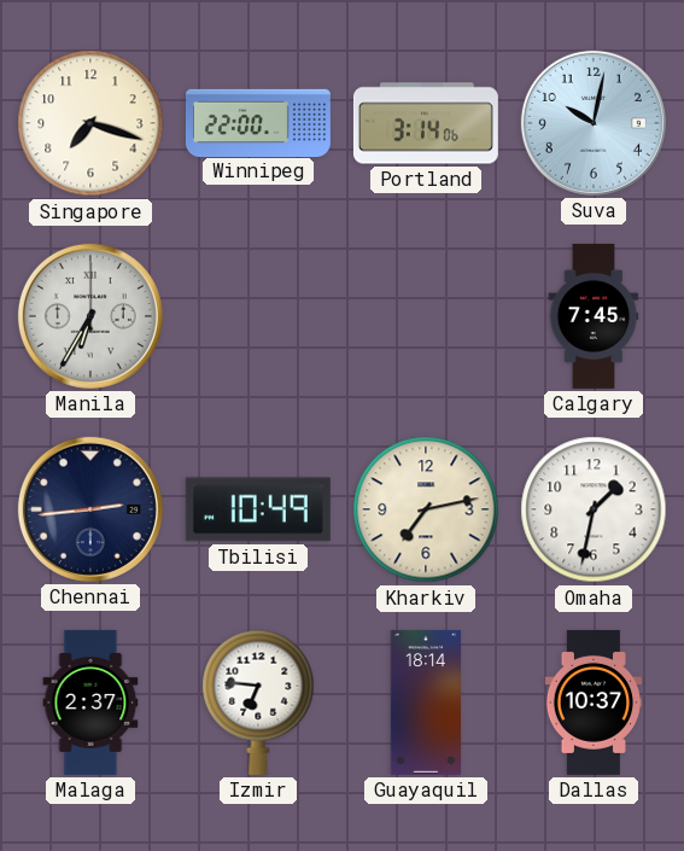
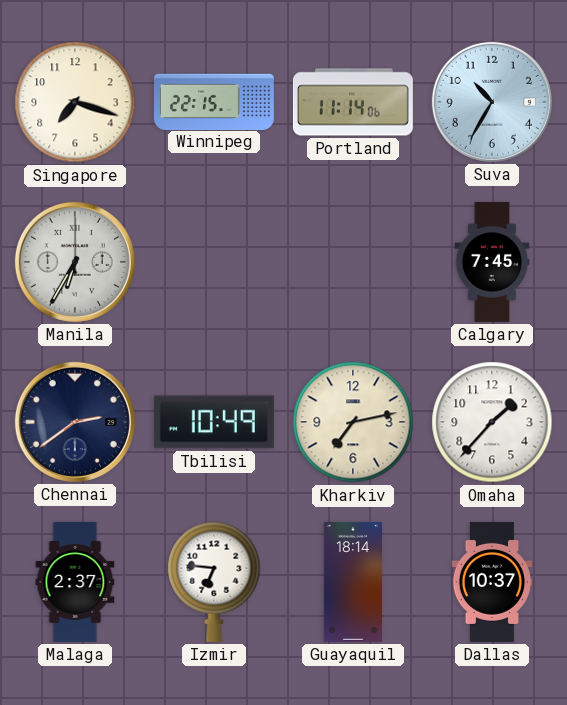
Winnipeg: 22:00 -> 22:15 (214, 101)
Portland: 3:14 -> 11:14 (353, 102)
Suva: 10:02 -> 10:35 (492, 102)
Chennai: 2:44 -> 2:39 (75, 422)
Omaha: 1:32 -> 1:37 (492, 422)
